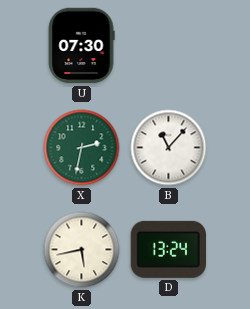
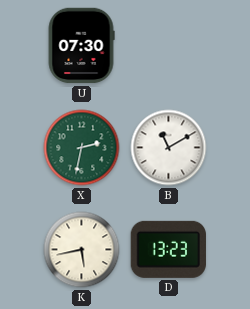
B: 11:07 -> 11:10 (169, 148)
D: 13:24 -> 13:23 (168, 249)
